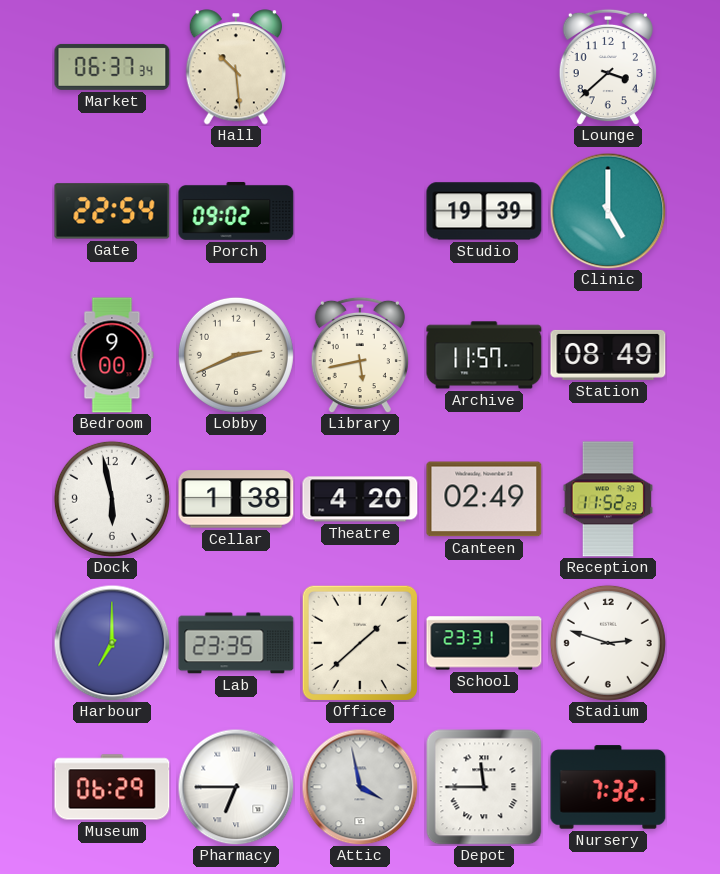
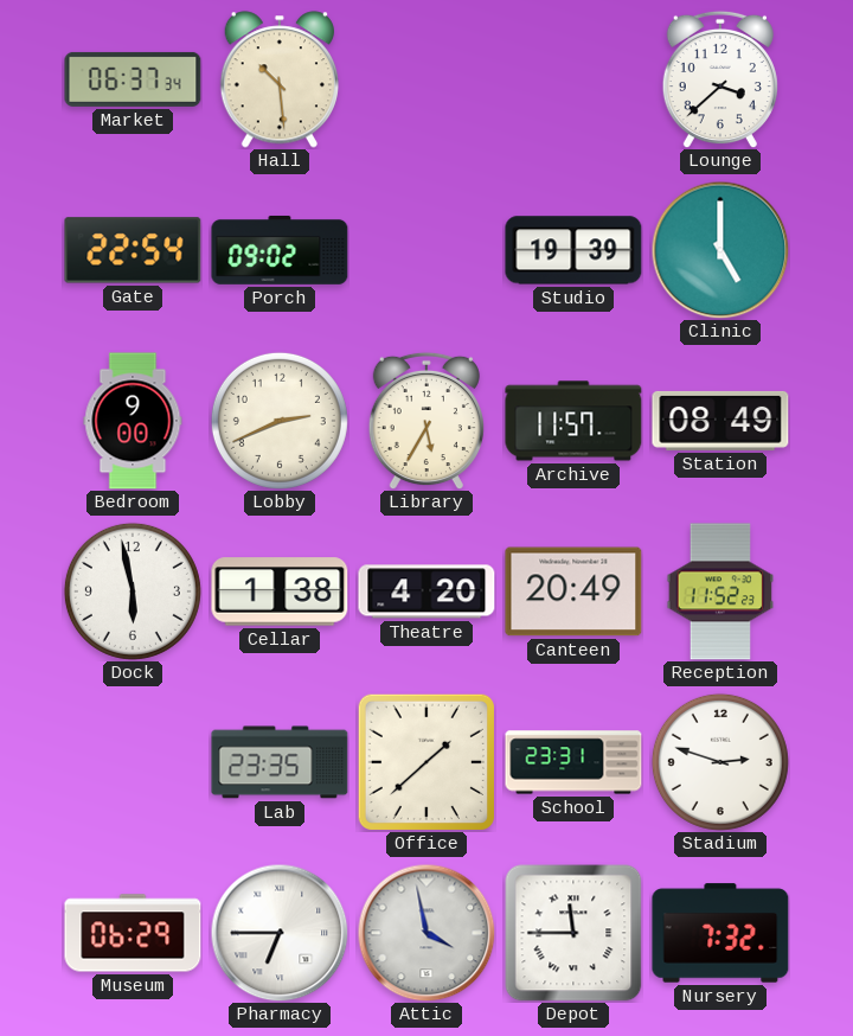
Library: 5:43 -> 5:35 (426, 421)
Canteen: 02:49 -> 20:49 (573, 591)
Harbour: 7:00 -> none (112, 643)
